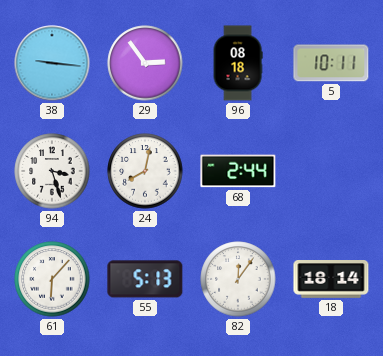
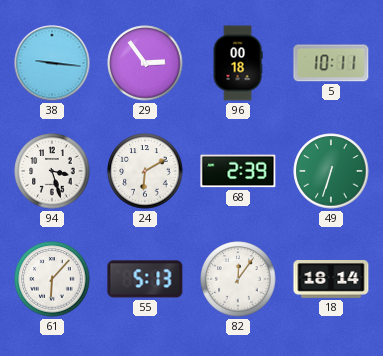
96: 08:18 -> 00:18 (238, 63)
24: 8:02 -> 6:10 (145, 171)
68: 2:44 -> 2:39 (238, 171)
49: none -> 6:33 (331, 171)
